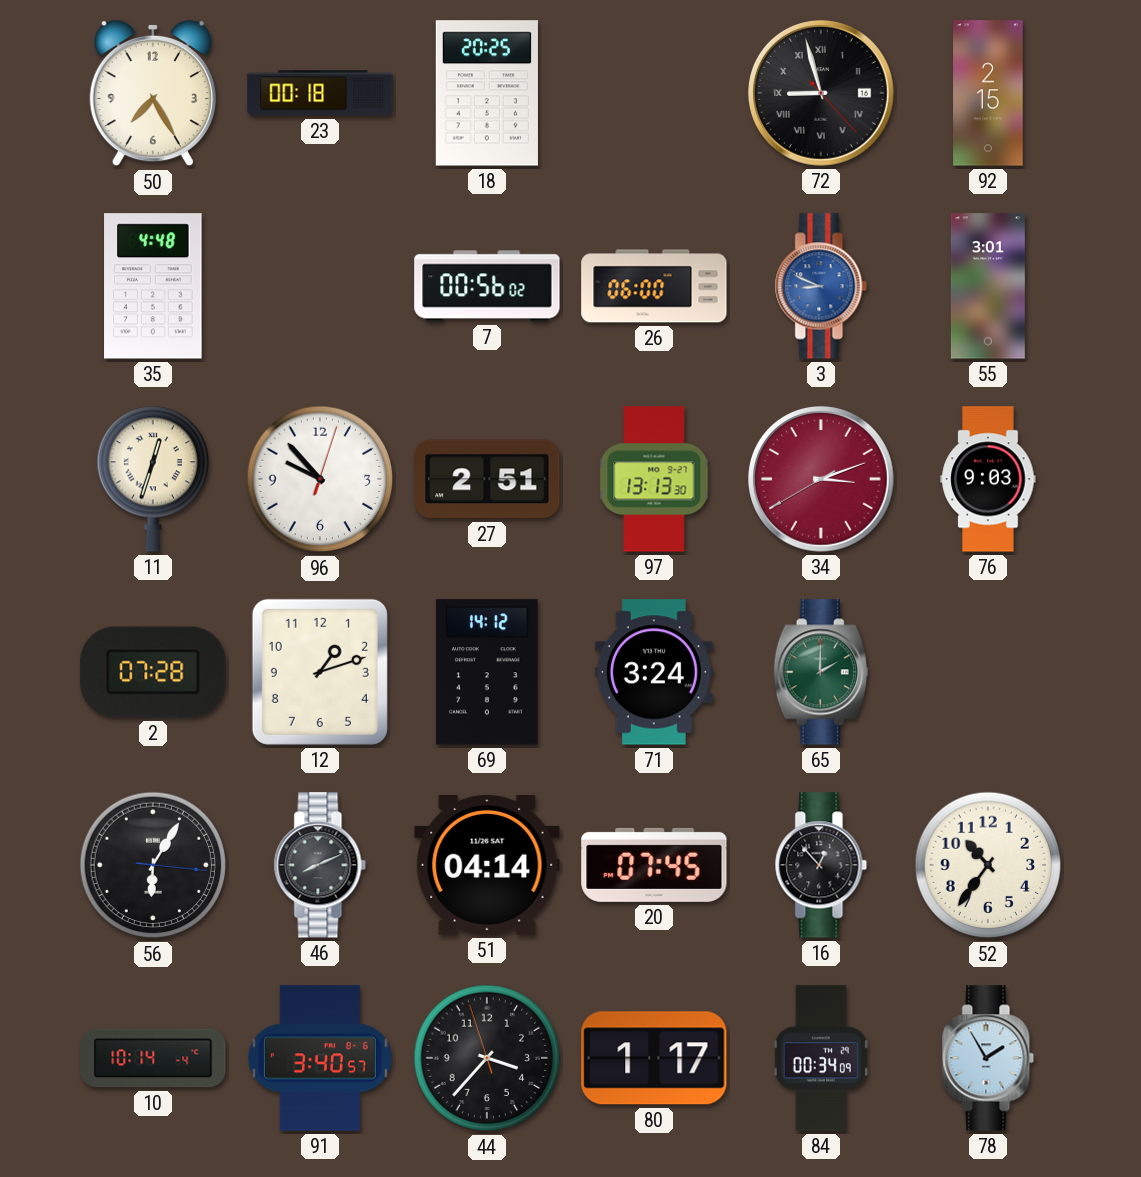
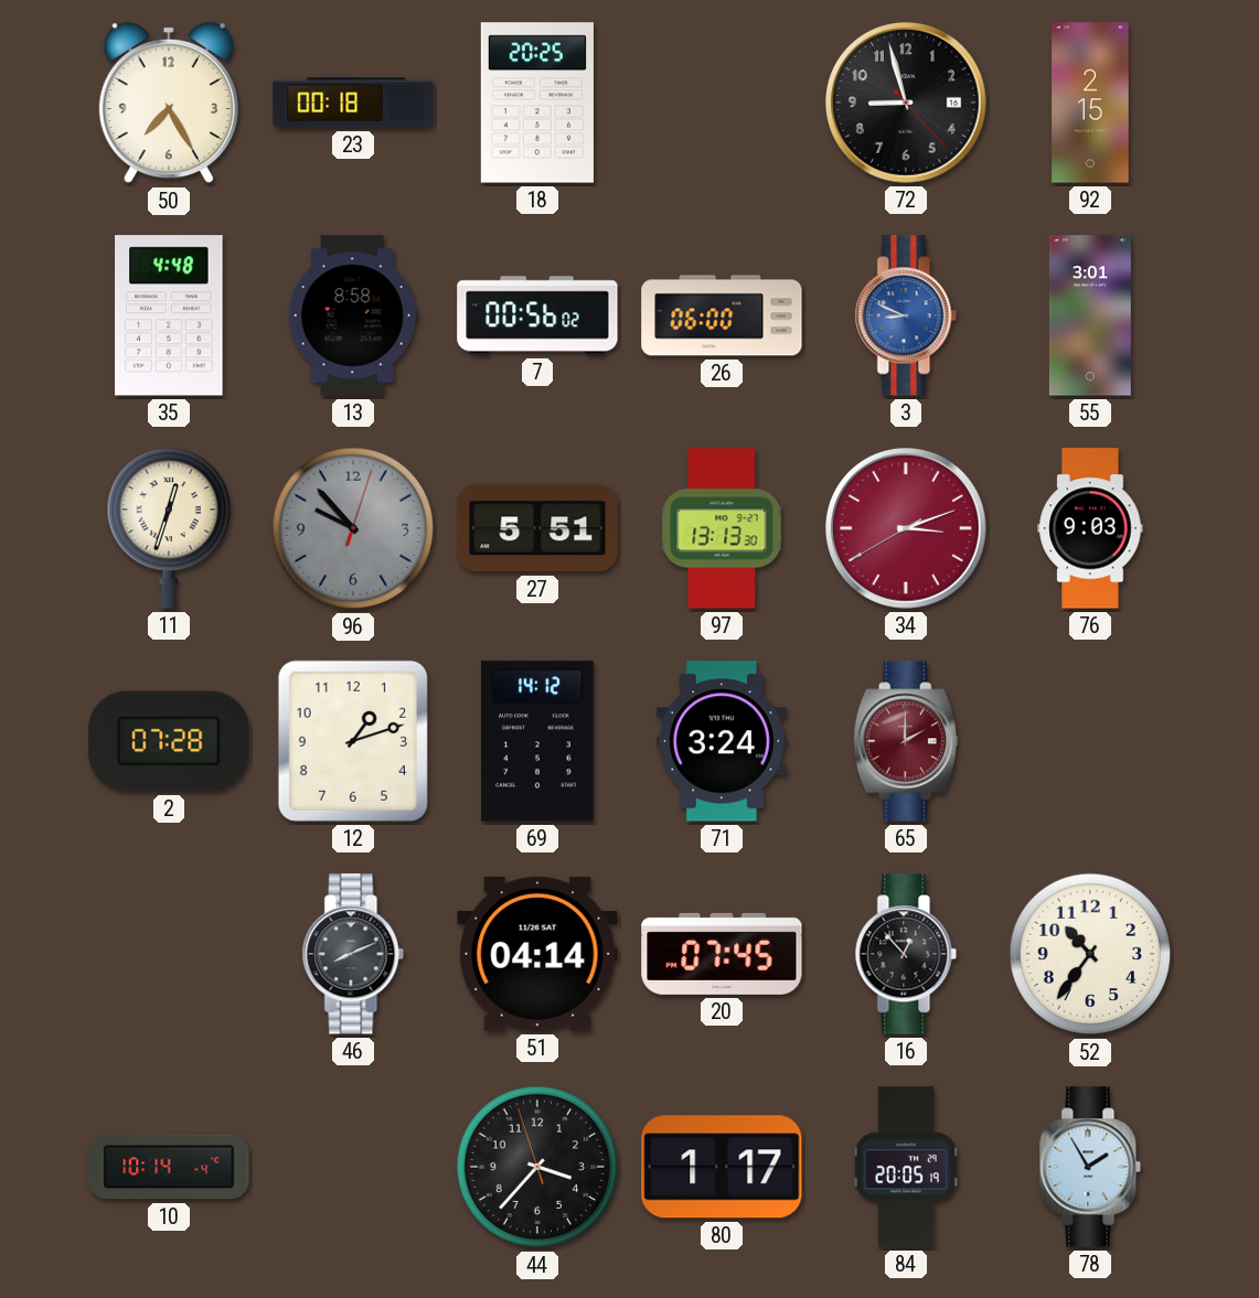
72 numerals: Roman -> Arabic (907, 104)
13: none -> 8:58 (353, 315)
96 dial: white -> grey (353, 528)
27: 2:51 -> 5:51 (537, 528)
65 dial: green -> burgundy (906, 741)
56: 6:05 -> none (153, 865)
91: 3:40 -> none (320, 1058)
84: 00:34 -> 20:05 (906, 1167)
